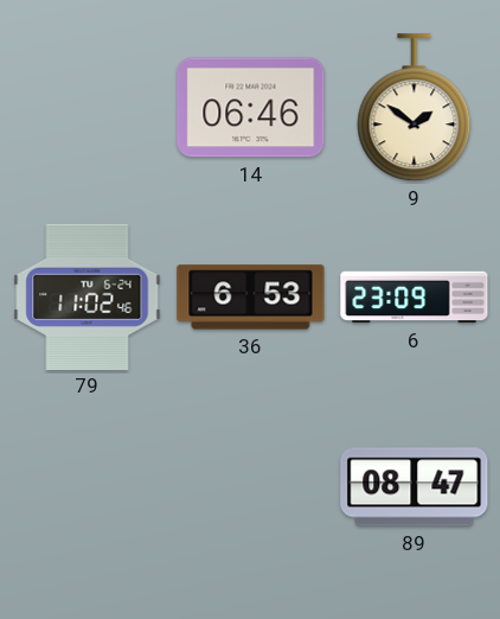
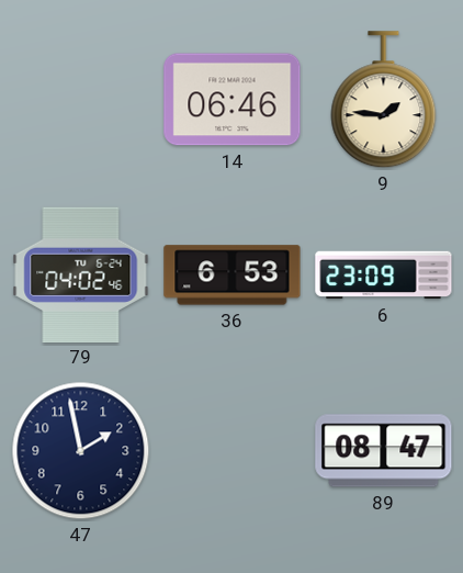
9: 1:51 -> 1:46 (384, 100)
79: 11:02 -> 04:02 (81, 274)
47: none -> 1:58 (81, 451)
